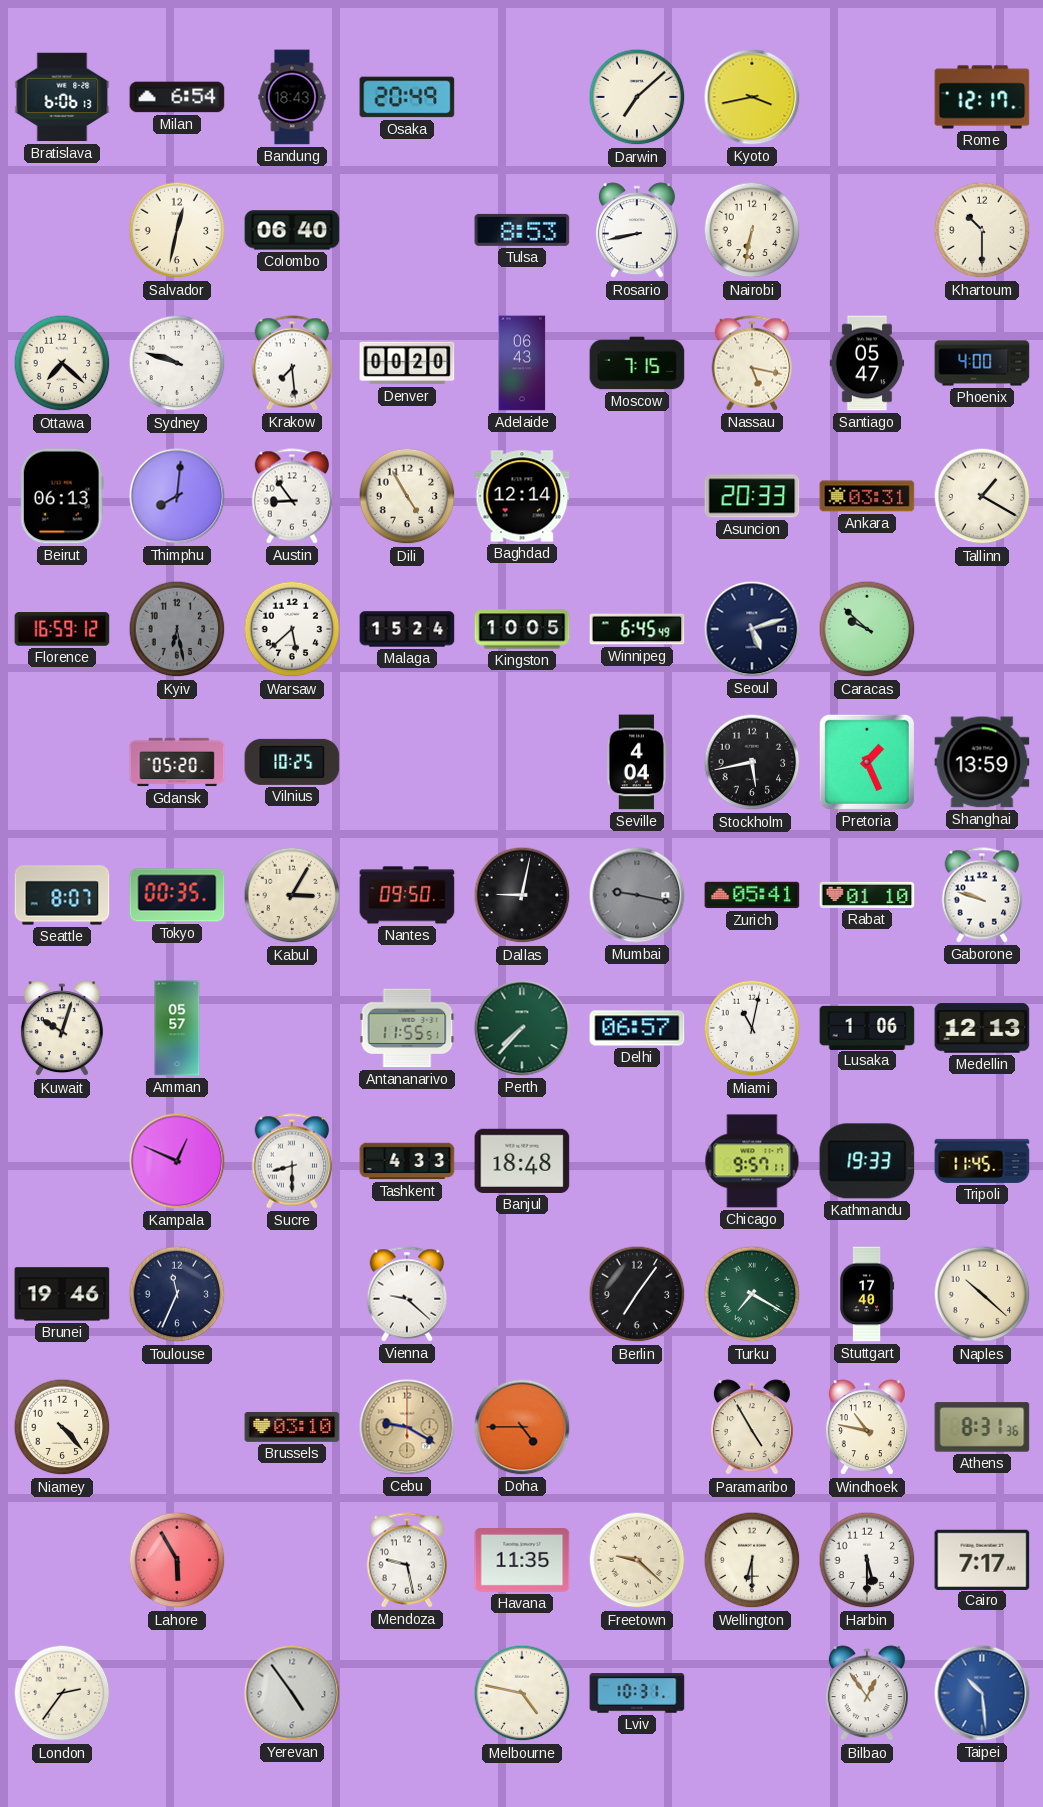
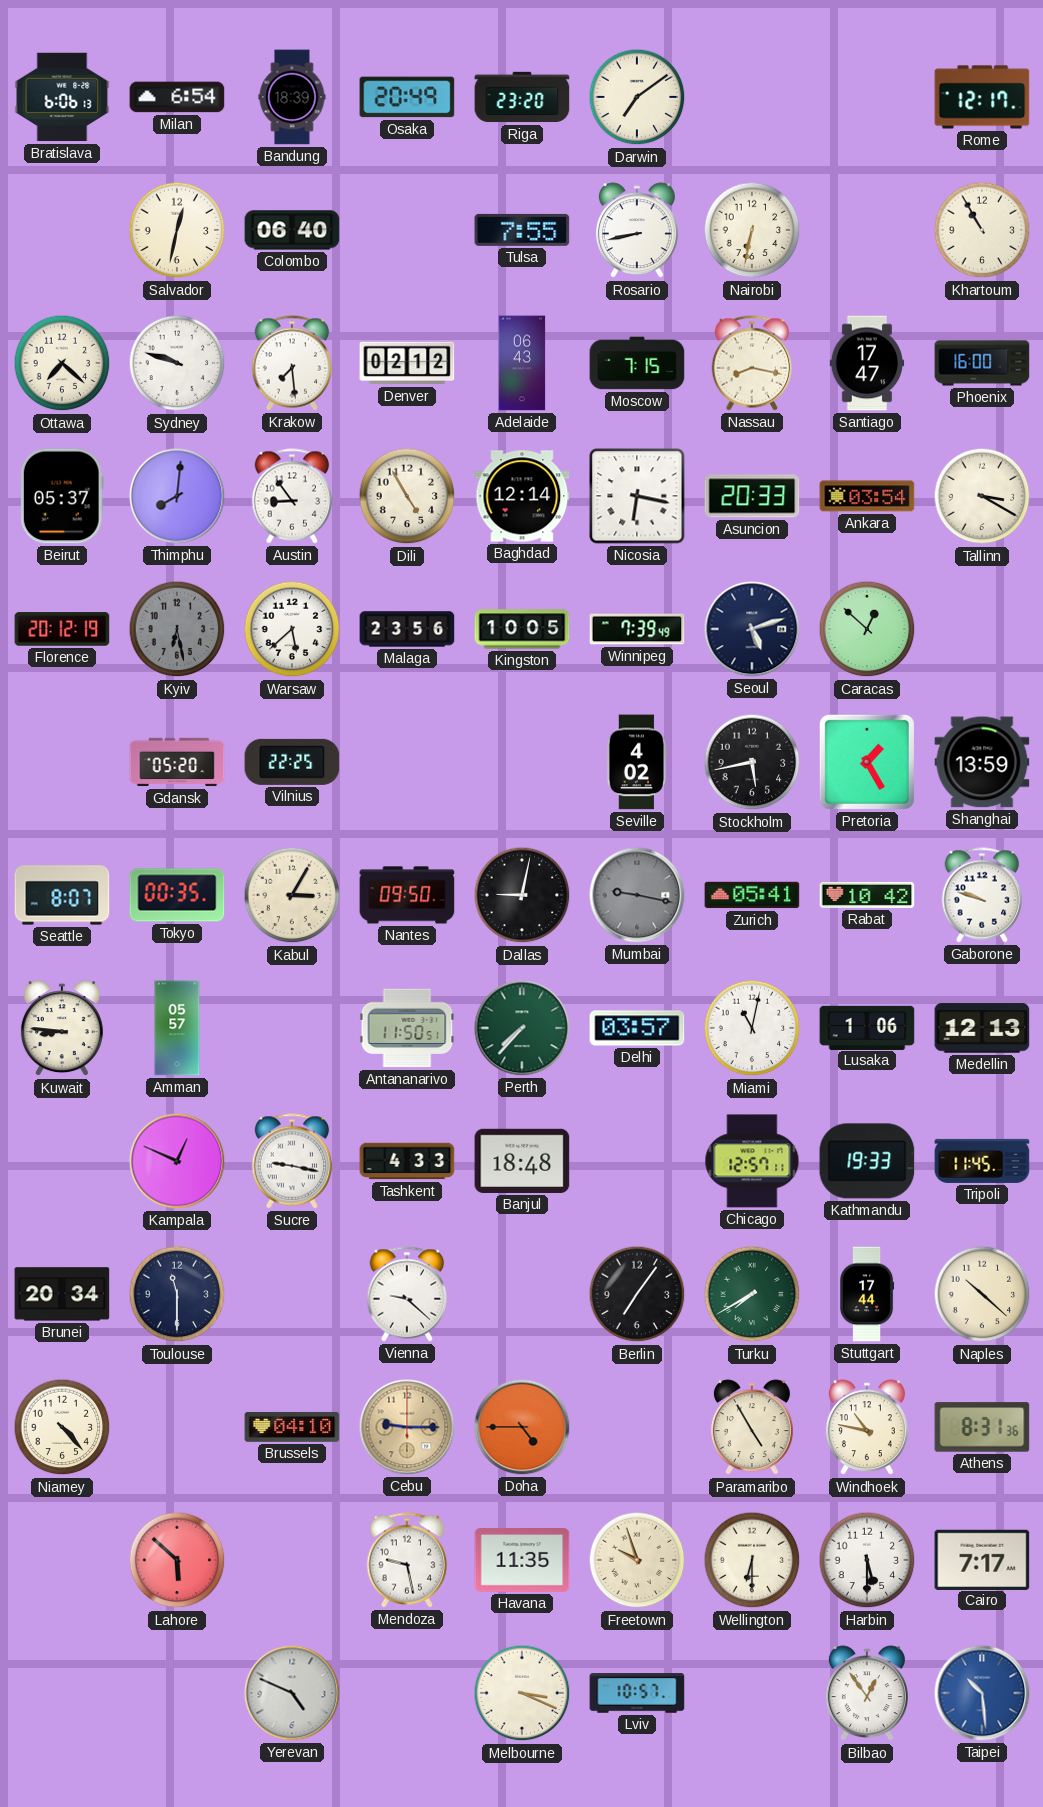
Bandung: 18:43 -> 18:39 (292, 97)
Riga: none -> 23:20 (522, 97)
Darwin: 7:08 -> 7:09 (637, 97)
Kyoto: 3:43 -> none (752, 97)
Tulsa: 8:53 -> 7:55 (522, 230)
Khartoum: 10:30 -> 10:55 (982, 230)
Denver: 00:20 -> 02:12 (407, 363)
Nassau: 5:17 -> 8:17 (752, 363)
Santiago: 05:47 -> 17:47 (867, 363)
Phoenix: 4:00 -> 16:00 (982, 363)
Beirut: 06:13 -> 05:37 (62, 496)
Nicosia: none -> 6:17 (637, 496)
Ankara: 03:31 -> 03:54 (867, 496)
Tallinn: 1:20 -> 3:20 (982, 496)
Florence: 16:59 -> 20:12 (62, 629)
Malaga: 15:24 -> 23:56 (407, 629)
Winnipeg: 6:45 -> 7:39 (637, 629)
Caracas: 9:52 -> 12:52 (867, 629)
Vilnius: 10:25 -> 22:25 (292, 762)
Seville: 4:04 -> 4:02 (637, 762)
Pretoria: 1:26 -> 1:25 (867, 762)
Rabat: 01:10 -> 10:42 (867, 895)
Kuwait: 10:03 -> 8:46 (62, 1029)
Antananarivo: 11:55 -> 11:50 (407, 1028)
Delhi: 06:57 -> 03:57 (637, 1028)
Sucre: 8:30 -> 9:17 (292, 1161)
Chicago: 9:57 -> 12:57 (752, 1161)
Brunei: 19:46 -> 20:34 (62, 1294)
Toulouse: 11:34 -> 11:30 (177, 1294)
Turku: 7:20 -> 7:40 (752, 1294)
Stuttgart: 17:40 -> 17:44 (867, 1294)
Brussels: 03:10 -> 04:10 (292, 1427)
Cebu: 9:20 -> 9:15 (407, 1427)
Lahore: 5:55 -> 5:52 (177, 1560)
Freetown: 9:22 -> 9:57 (637, 1560)
London: 2:36 -> none (62, 1693)
Yerevan: 4:54 -> 4:49 (292, 1693)
Melbourne: 4:47 -> 3:19 (522, 1693)
Lviv: 10:31 -> 10:57 (637, 1693)
